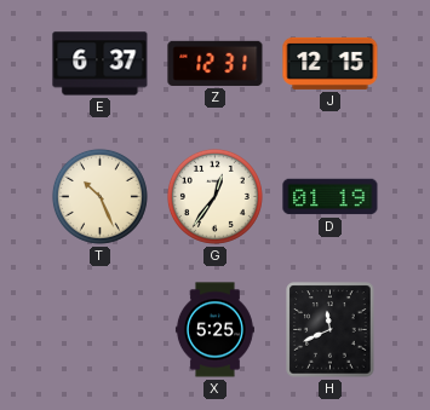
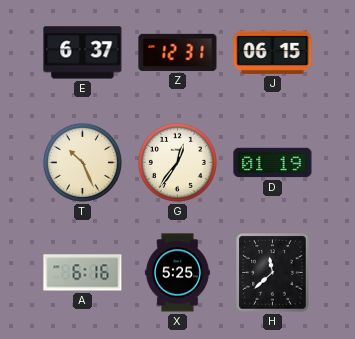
J: 12:15 -> 06:15 (273, 52)
A: none -> 6:16 (83, 273)
H: 11:41 -> 11:38 (273, 273)
